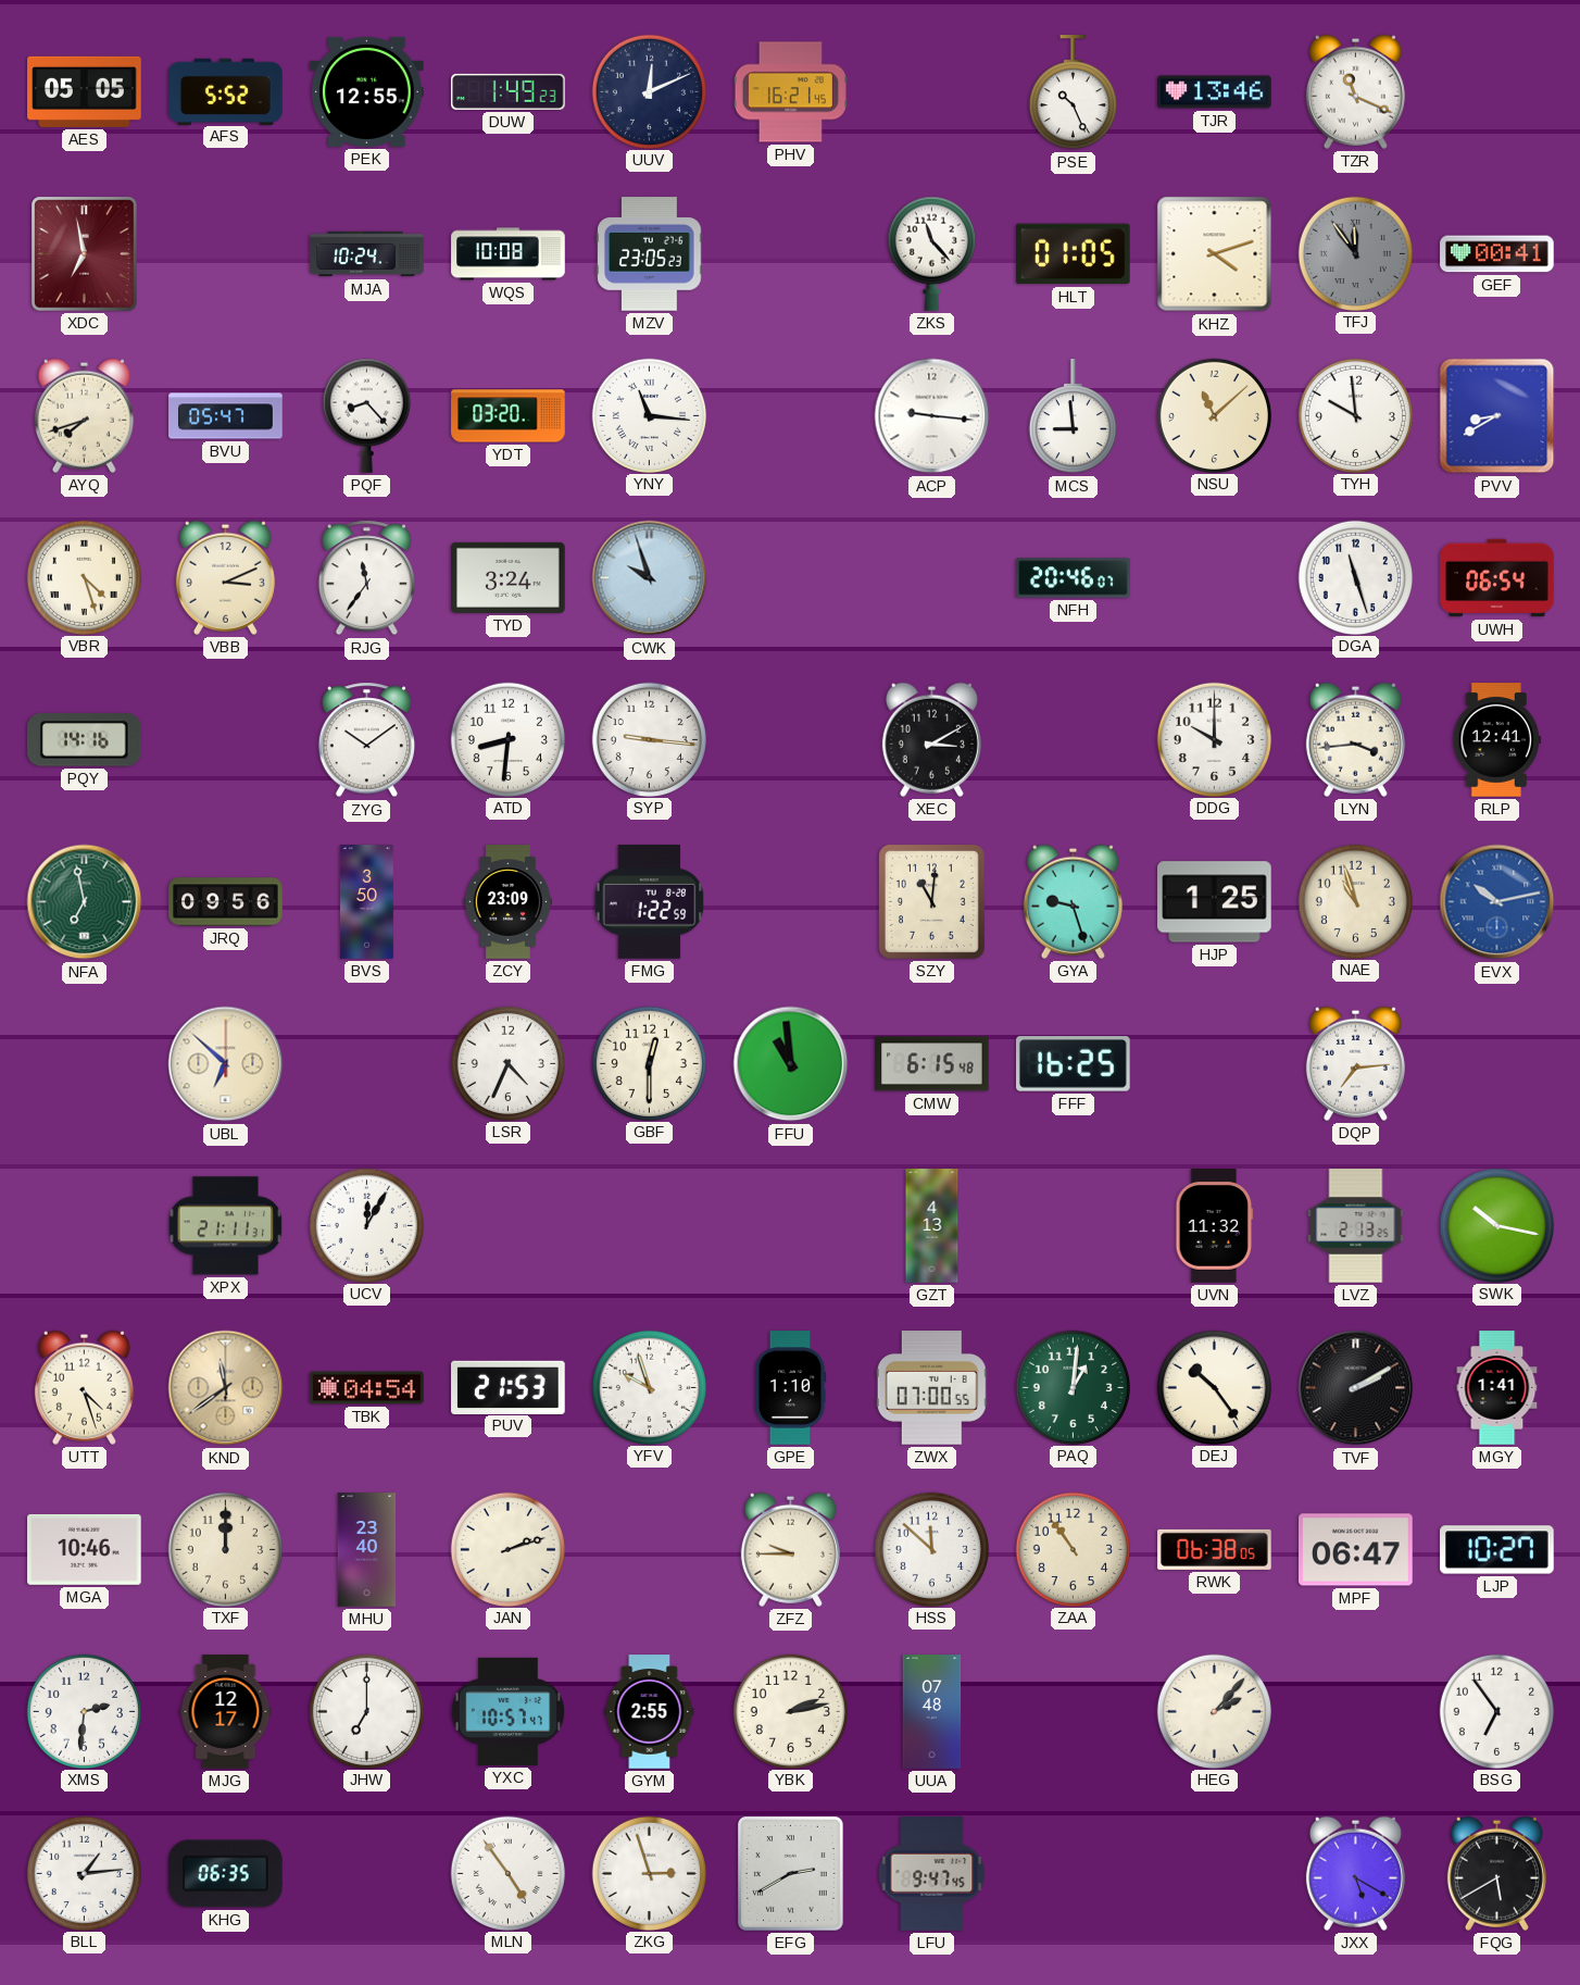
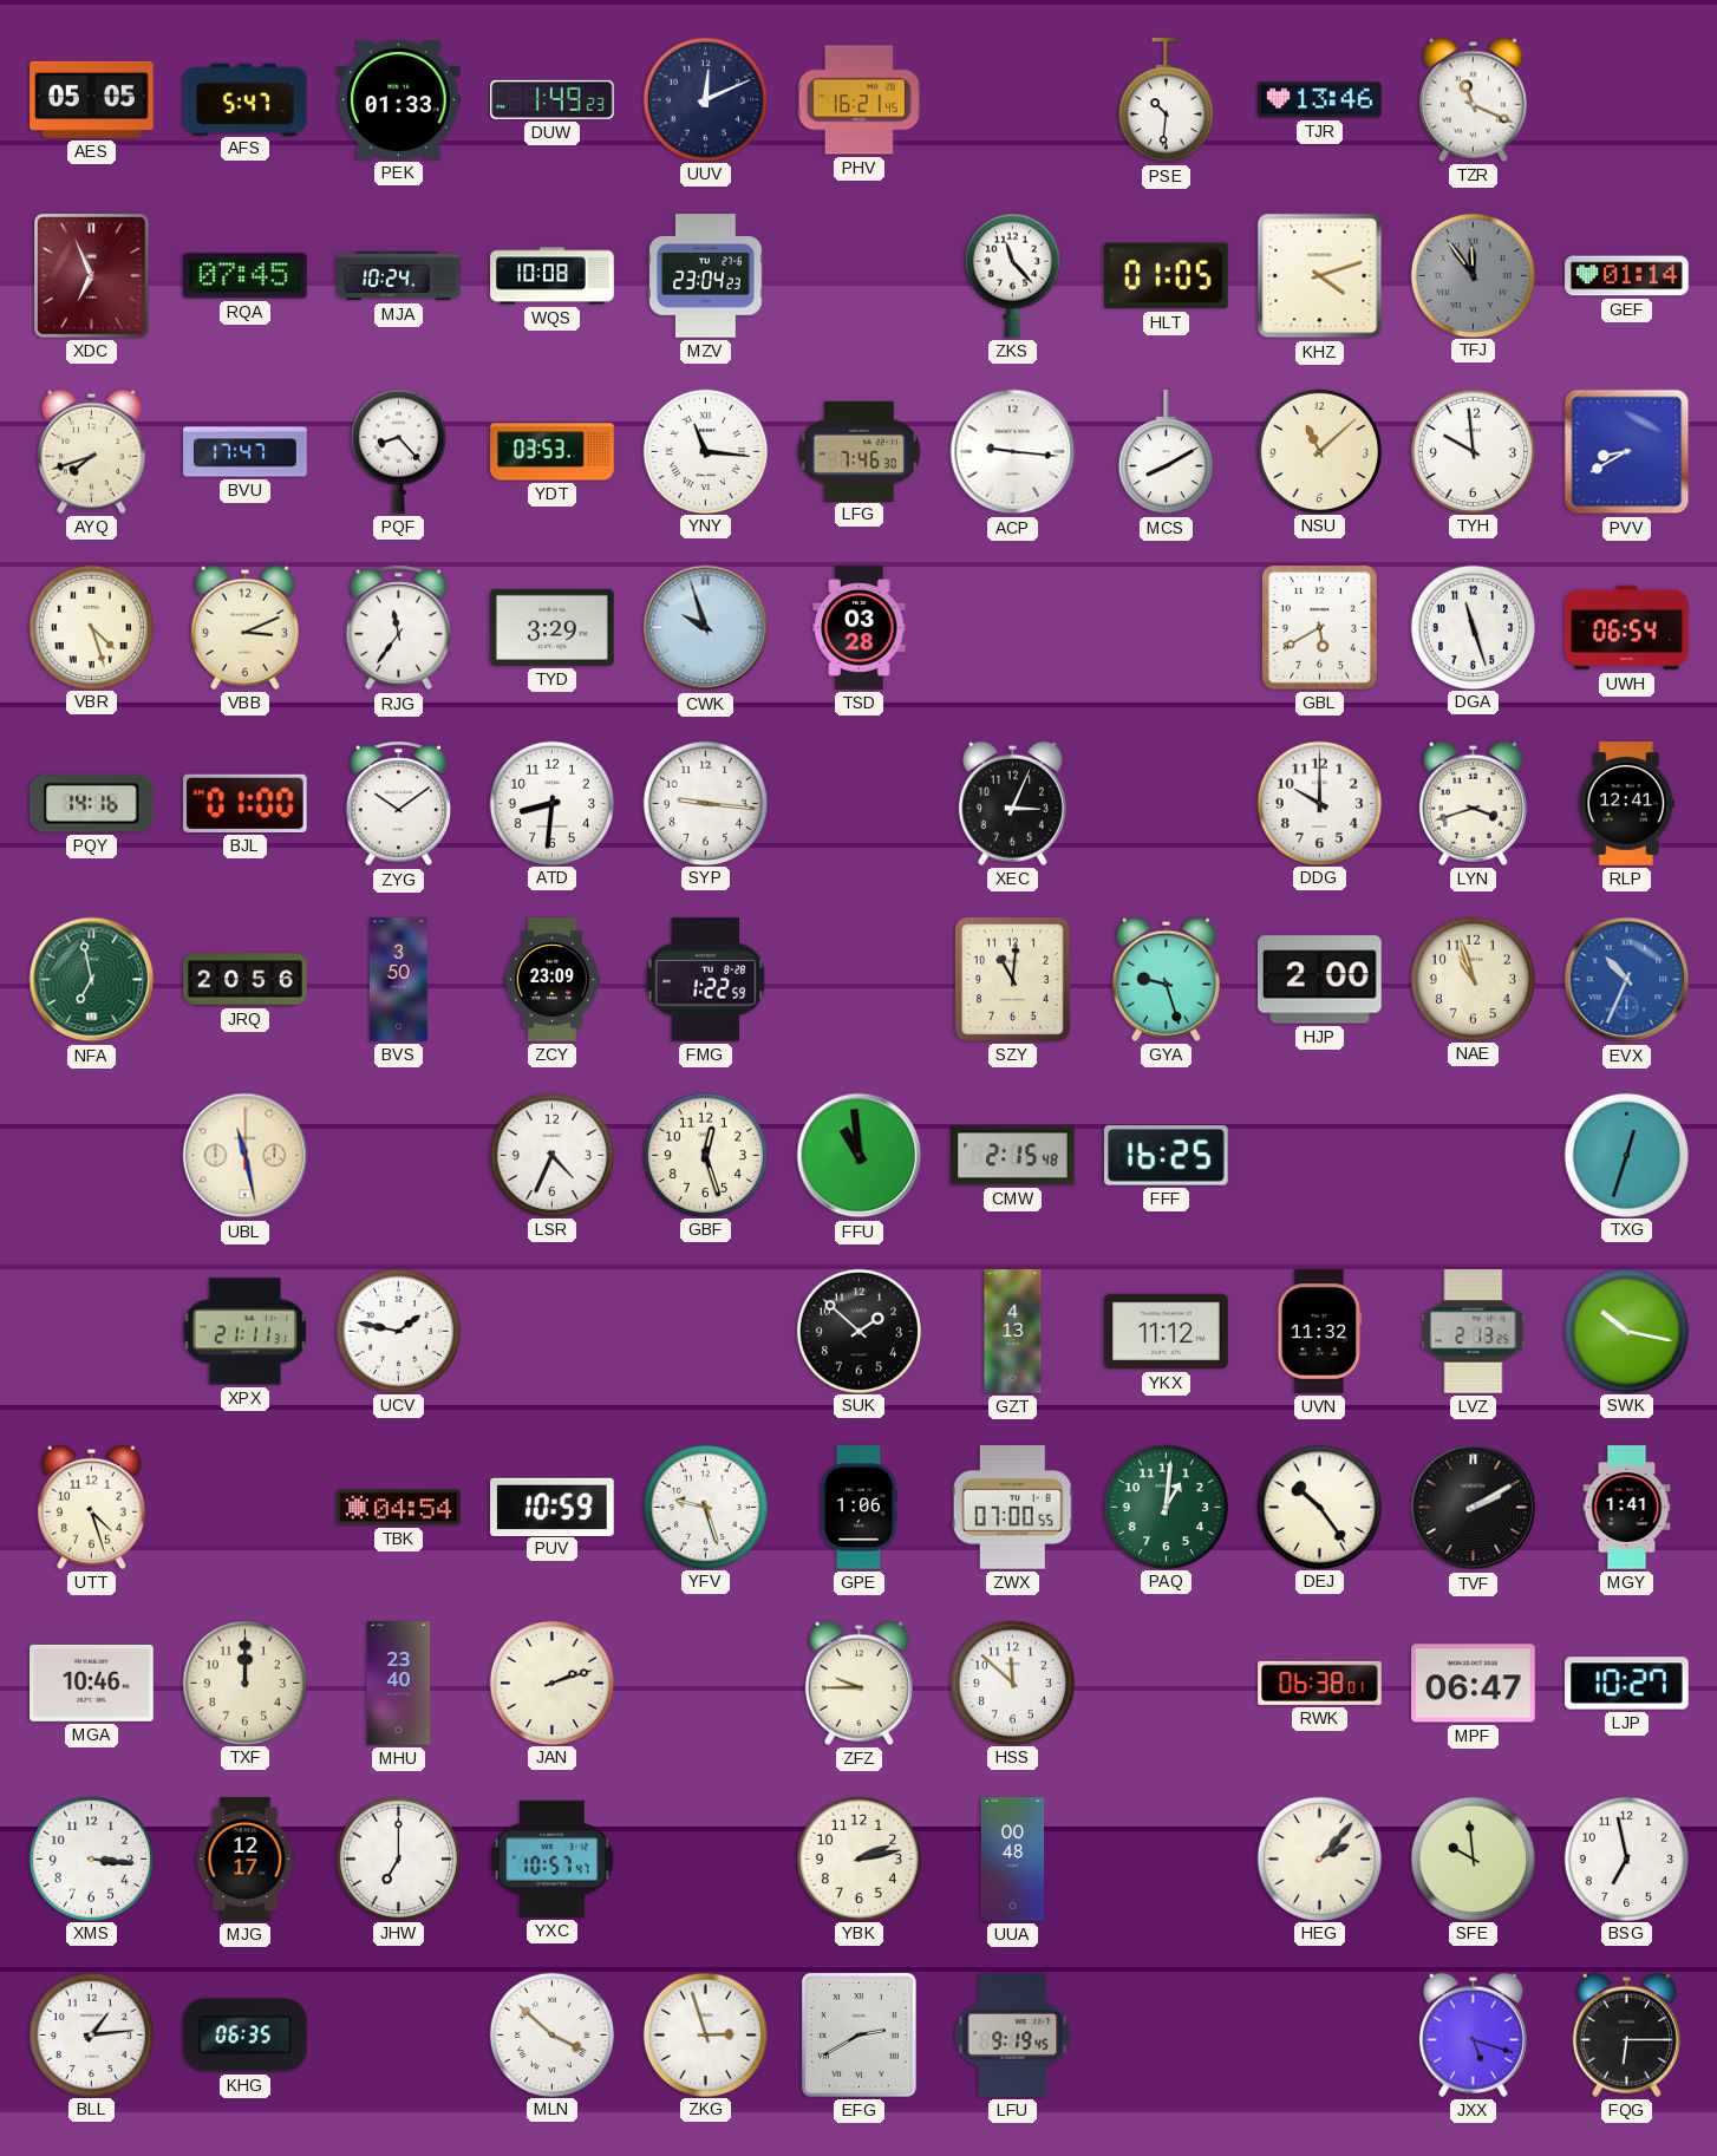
AFS: 5:52 -> 5:47 (246, 99)
PEK: 12:55 -> 01:33 (399, 99)
PSE: 10:26 -> 10:31 (1166, 100)
XDC: 6:58 -> 6:56 (92, 276)
RQA: none -> 07:45 (246, 276)
MZV: 23:05 -> 23:04 (706, 276)
GEF: 00:41 -> 01:14 (1627, 276)
BVU: 05:47 -> 17:47 (246, 452)
YDT: 03:20 -> 03:53 (553, 452)
LFG: none -> 7:46 (858, 451)
MCS: 8:59 -> 8:10 (1166, 452)
TYD: 3:24 -> 3:29 (553, 627)
TSD: none -> 03:28 (860, 628)
NFH: 20:46 -> none (1074, 578)
GBL: none -> 5:40 (1319, 627)
BJL: none -> 01:00 (246, 803)
XEC: 3:10 -> 3:04 (1012, 803)
LYN: 3:44 -> 3:42 (1473, 803)
JRQ: 09:56 -> 20:56 (246, 980)
HJP: 1:25 -> 2:00 (1320, 980)
EVX: 10:13 -> 10:34 (1627, 980)
UBL: 6:52 -> 11:28 (246, 1156)
GBF: 12:30 -> 12:27 (705, 1155)
CMW: 6:15 -> 2:15 (1013, 1156)
DQP: 7:14 -> none (1355, 1063)
TXG: none -> 12:33 (1626, 1155)
UCV: 12:05 -> 1:47 (398, 1331)
SUK: none -> 1:52 (858, 1331)
YKX: none -> 11:12 (1167, 1332)
KND: 11:39 -> none (226, 1388)
PUV: 21:53 -> 10:59 (553, 1507)
YFV: 9:57 -> 9:27 (705, 1507)
GPE: 1:10 -> 1:06 (858, 1508)
ZAA: 10:54 -> none (1073, 1549)
RWK: 06:38:05 -> 06:38:01 (1320, 1683)
XMS: 2:31 -> 3:16 (91, 1858)
GYM: 2:55 -> none (650, 1712)
UUA: 07:48 -> 00:48 (1013, 1860)
SFE: none -> 9:59 (1473, 1858)
BSG: 6:54 -> 6:58 (1626, 1858)
MLN: 4:54 -> 3:52 (551, 2034)
LFU: 9:47 -> 9:19 (1013, 2036)
JXX: 5:20 -> 5:18 (1473, 2034)
FQG: 5:40 -> 6:15 (1626, 2034)
